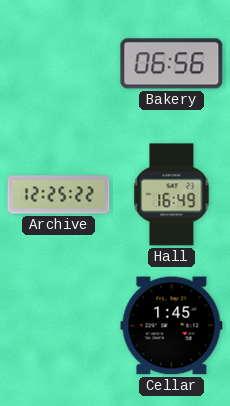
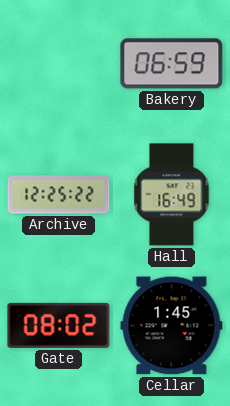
Bakery: 06:56 -> 06:59 (172, 64)
Gate: none -> 08:02 (59, 325)
